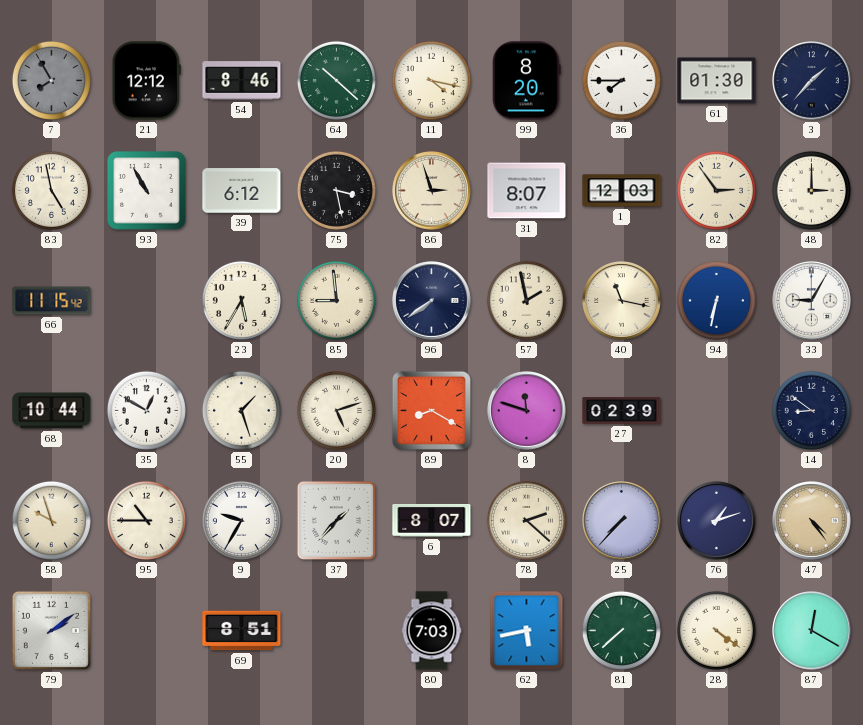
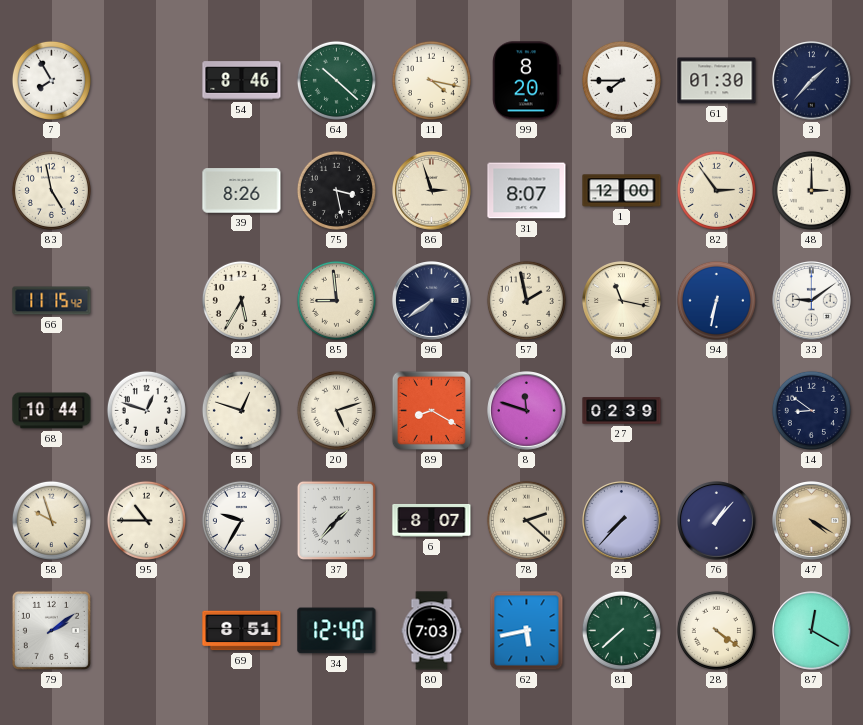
7 dial: grey -> white (51, 80)
21: 12:12 -> none (146, 81)
93: 10:55 -> none (147, 191)
39: 6:12 -> 8:26 (242, 191)
1: 12:03 -> 12:00 (622, 191)
33: 9:05 -> 9:09 (812, 301)
35: 12:50 -> 12:48 (146, 410)
55: 1:27 -> 12:48 (241, 410)
76: 1:12 -> 1:07 (717, 521)
47: 4:24 -> 4:20 (812, 521)
34: none -> 12:40 (337, 631)
